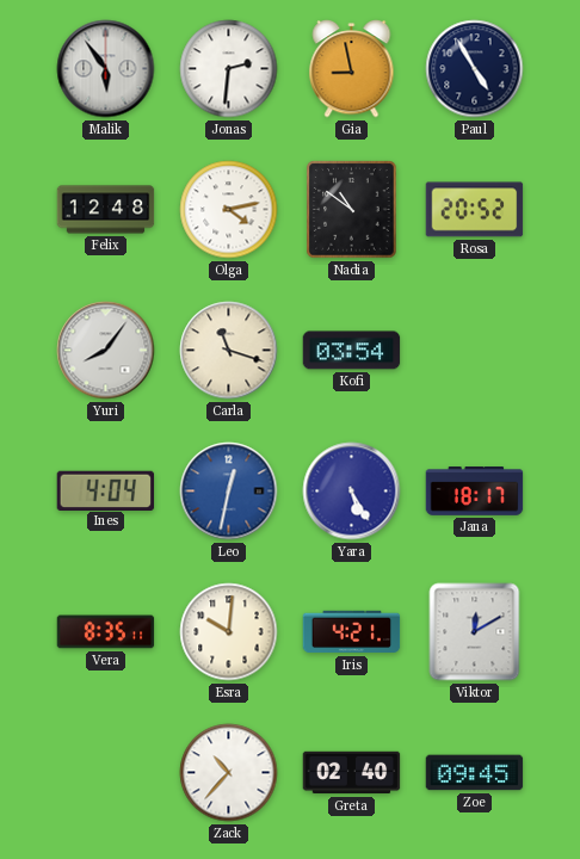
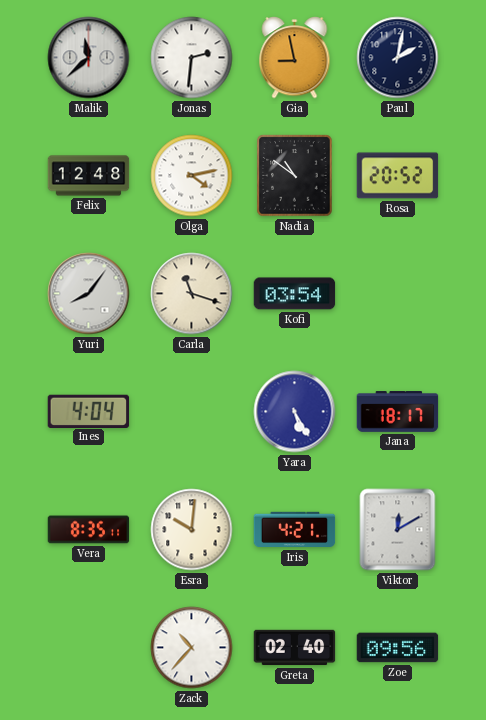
Malik: 5:54 -> 11:38 (89, 58)
Paul: 4:55 -> 2:02 (398, 58)
Leo: 12:32 -> none (229, 492)
Zoe: 09:45 -> 09:56 (398, 648)
